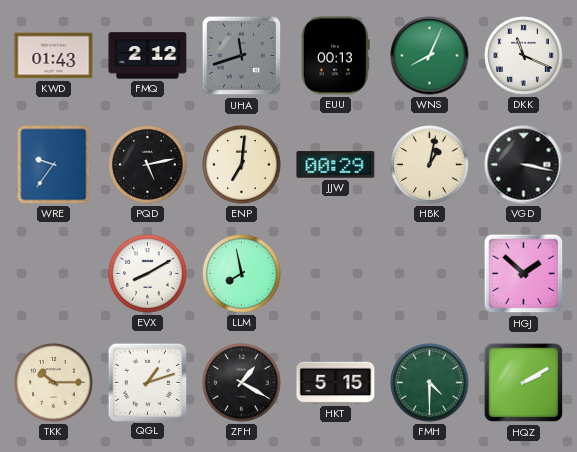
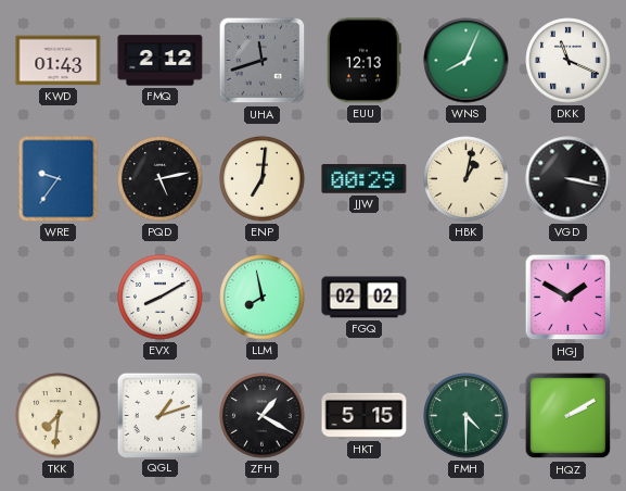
EUU: 00:13 -> 12:13 (363, 61)
FGQ: none -> 02:02 (365, 298)
HGJ: 1:52 -> 1:50 (568, 298)
TKK: 10:15 -> 7:31 (59, 416)
